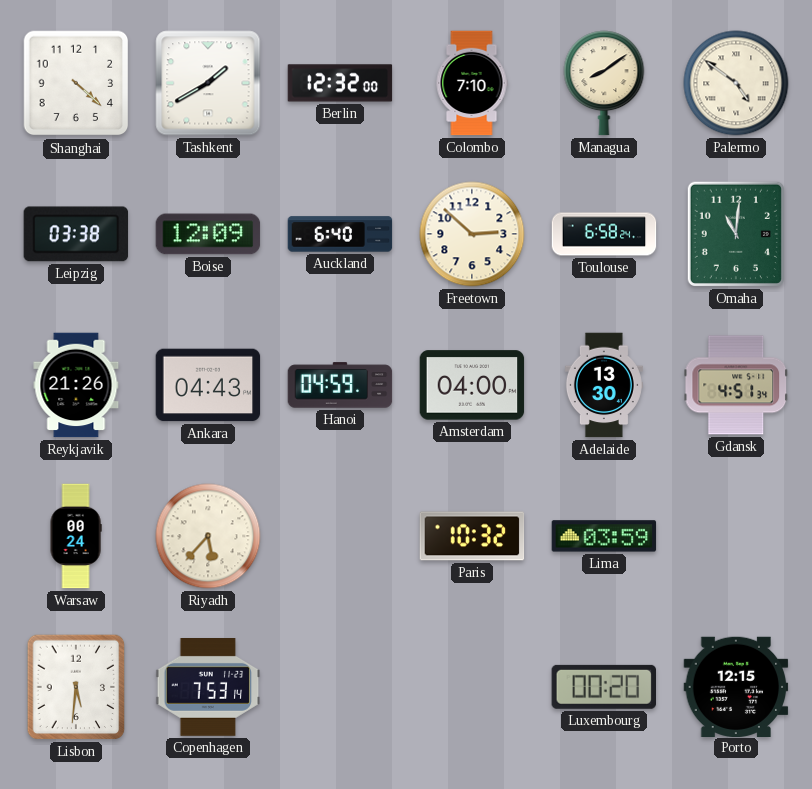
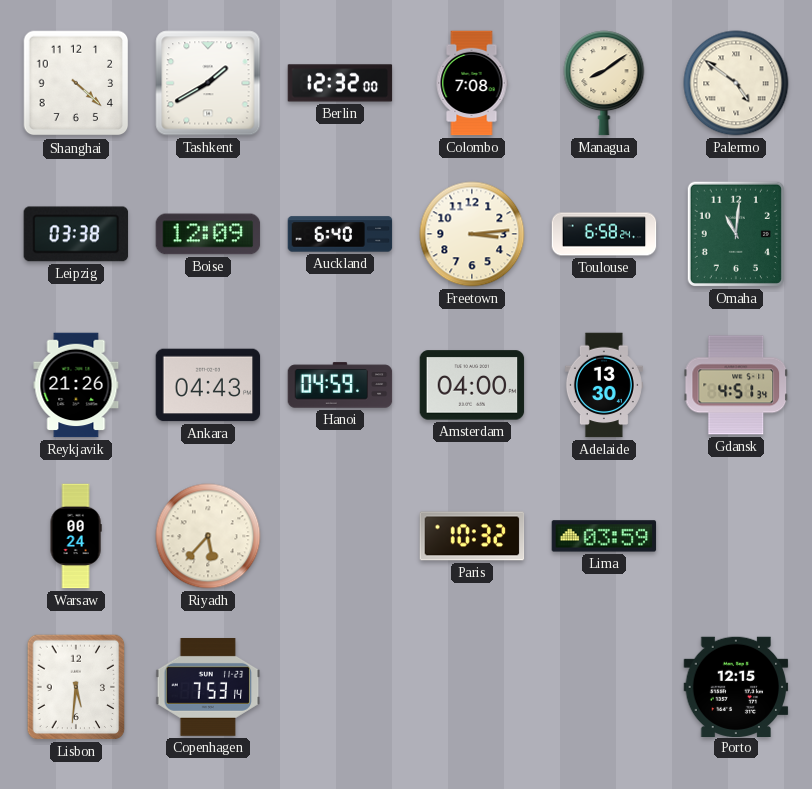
Colombo: 7:10 -> 7:08 (472, 83)
Freetown: 2:52 -> 3:14 (472, 234)
Luxembourg: 00:20 -> none (603, 687)
